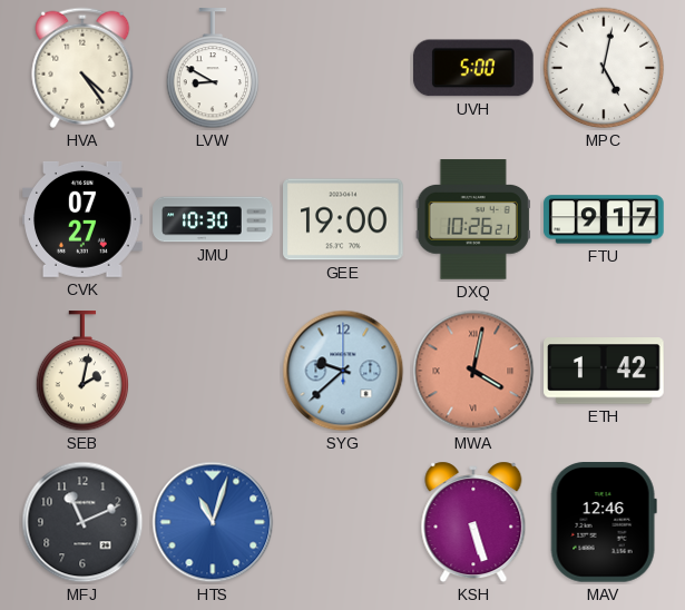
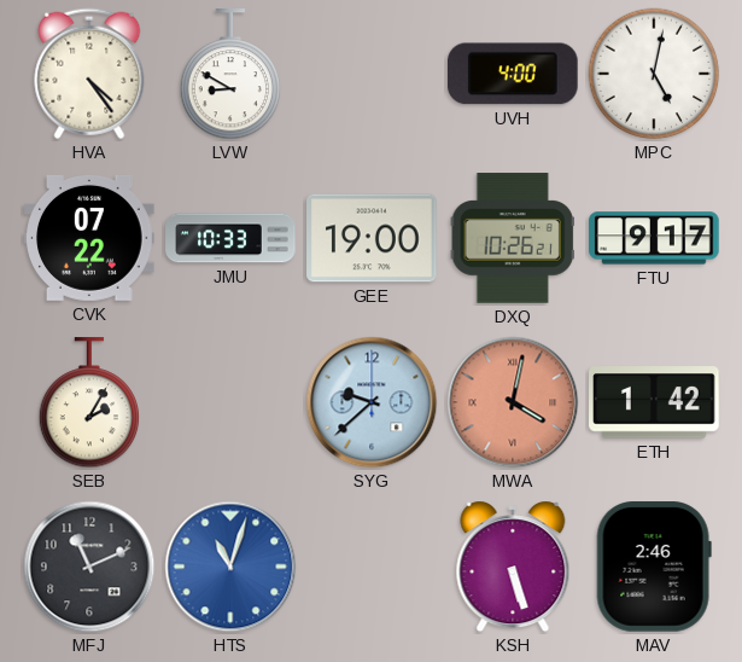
UVH: 5:00 -> 4:00 (513, 74)
CVK: 07:27 -> 07:22 (89, 238)
JMU: 10:30 -> 10:33 (230, 238)
SEB: 2:02 -> 2:05 (89, 403)
MAV: 12:46 -> 2:46 (654, 568)
